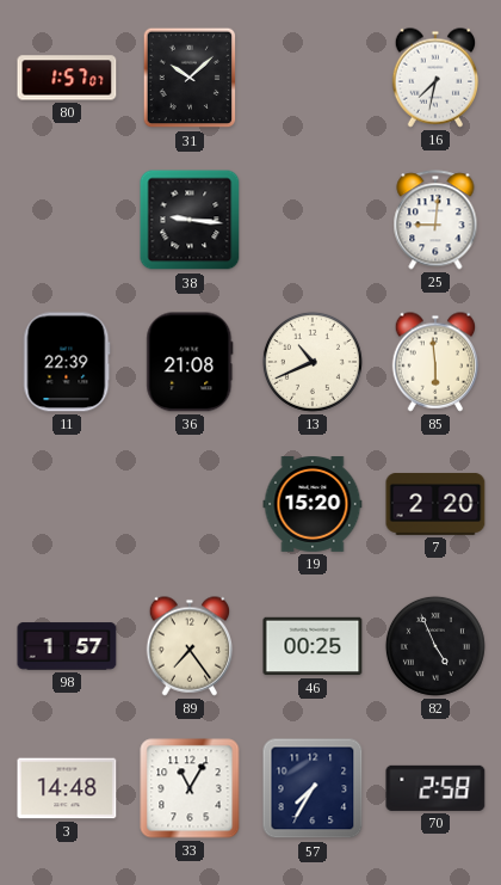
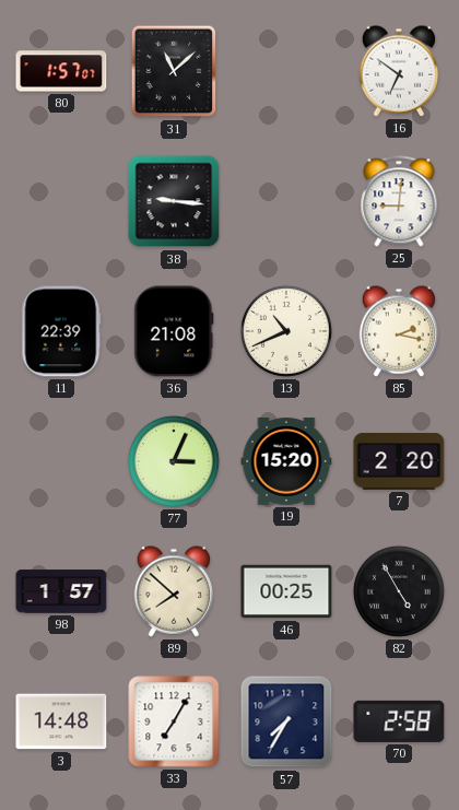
31: 10:08 -> 11:08 (174, 71)
16: 7:32 -> 6:51 (399, 71)
85: 5:59 -> 2:17 (399, 331)
77: none -> 3:04 (174, 461)
89: 7:24 -> 7:52 (174, 591)
82: 4:56 -> 4:55 (399, 591)
33: 11:05 -> 7:05 (174, 721)
